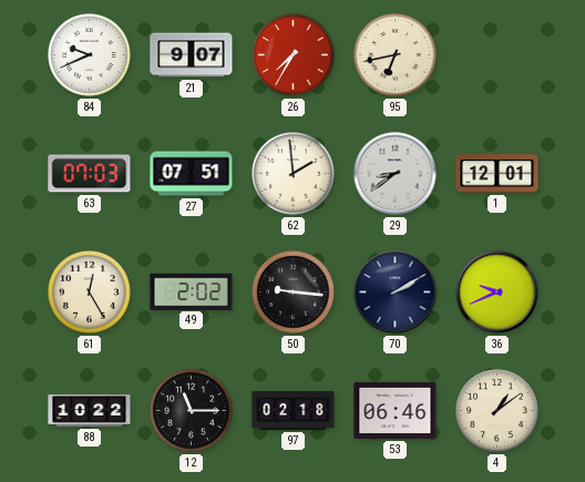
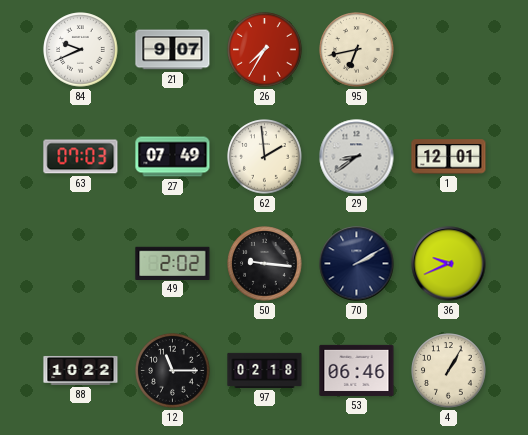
27: 07:51 -> 07:49 (173, 157)
61: 12:25 -> none (90, 293)
4: 1:09 -> 1:05 (449, 371)
